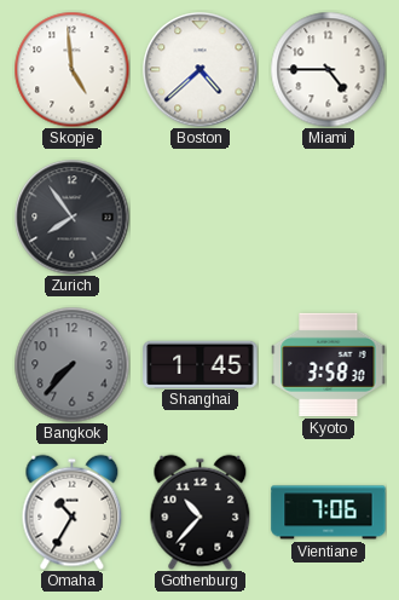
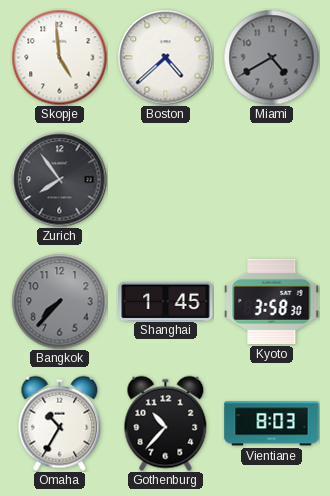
Miami: 4:45 -> 4:40 (271, 57)
Miami dial: white -> grey (271, 57)
Vientiane: 7:06 -> 8:03 (272, 424)
